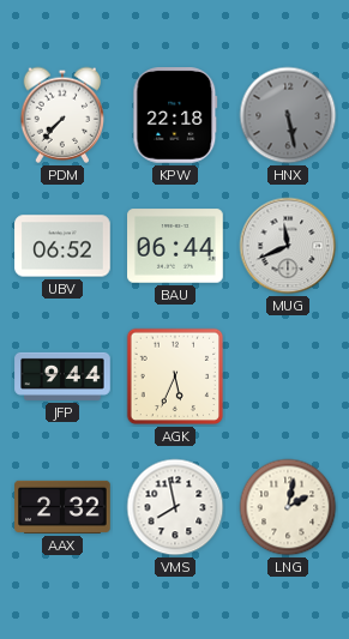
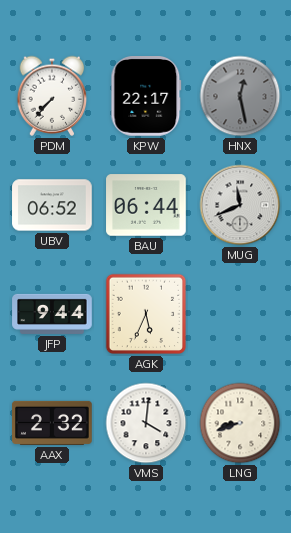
KPW: 22:18 -> 22:17 (146, 96)
HNX: 5:28 -> 12:28 (240, 96)
VMS: 7:58 -> 4:01 (146, 423)
LNG: 2:02 -> 8:42 (240, 423)
